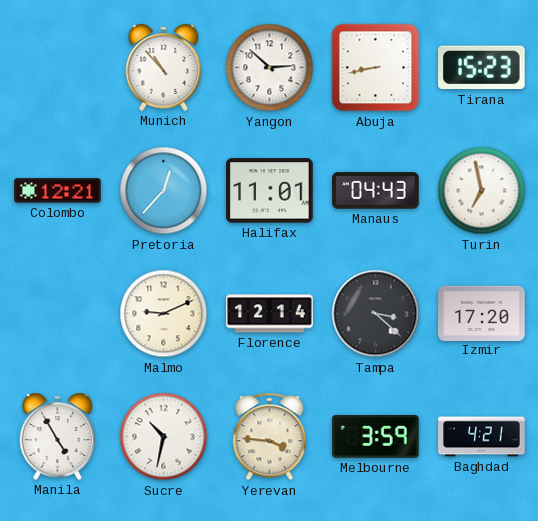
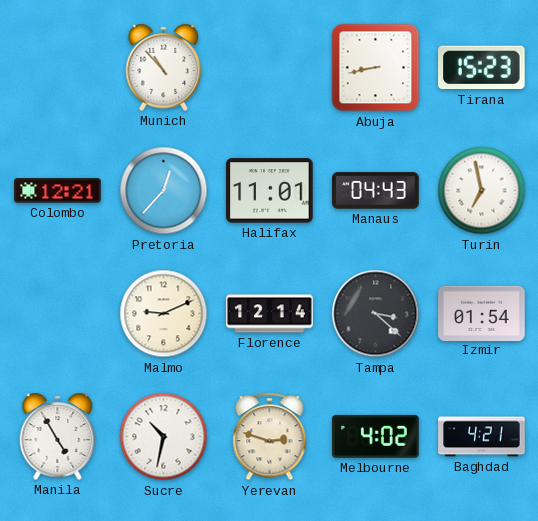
Yangon: 2:52 -> none (270, 68)
Izmir: 17:20 -> 01:54 (482, 313)
Yerevan: 3:46 -> 2:48 (270, 437)
Melbourne: 3:59 -> 4:02 (376, 436)
